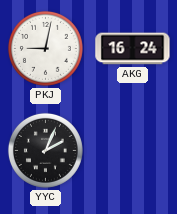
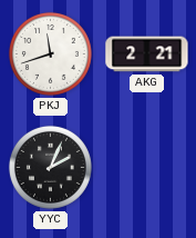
PKJ: 9:02 -> 11:42 (50, 53)
AKG: 16:24 -> 2:21 (147, 54)
